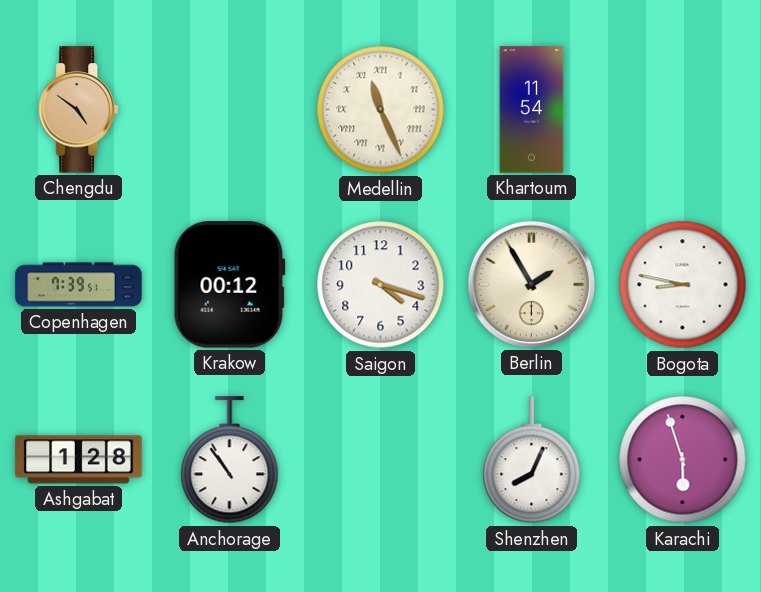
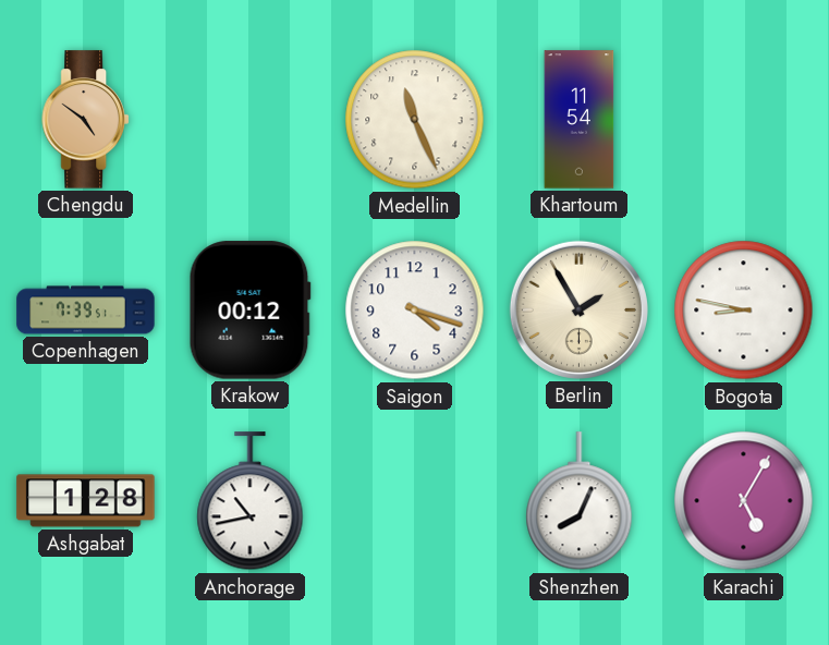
Medellin numerals: Roman -> Arabic (415, 120)
Anchorage: 10:54 -> 10:43 (251, 501)
Karachi: 5:57 -> 5:05 (744, 501)
